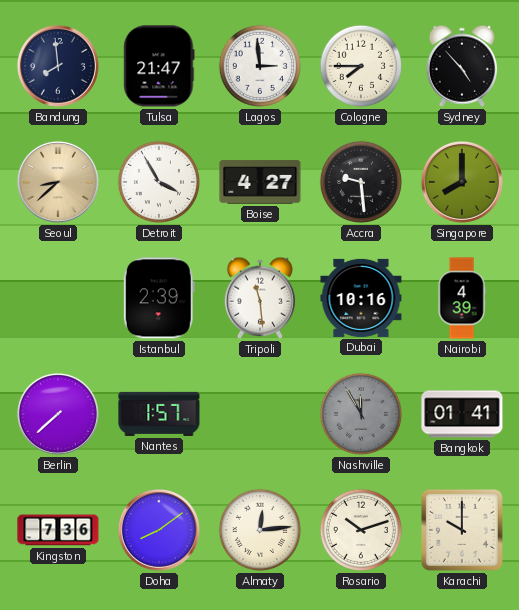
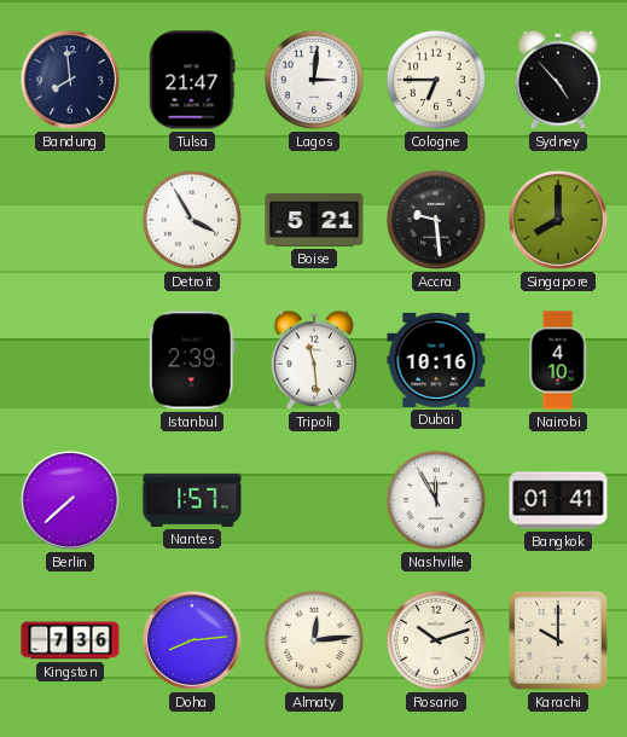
Lagos: 2:59 -> 3:01 (314, 80)
Cologne: 7:45 -> 6:45 (436, 80)
Seoul: 8:38 -> none (58, 182)
Boise: 4:27 -> 5:21 (314, 220)
Nairobi: 4:39 -> 4:10 (558, 360)
Nashville dial: grey -> white (436, 500)
Doha: 8:09 -> 8:14 (192, 640)
